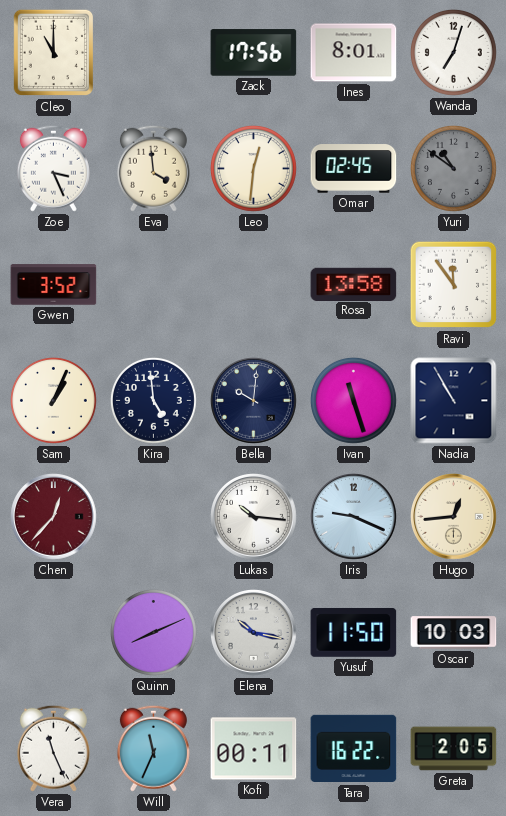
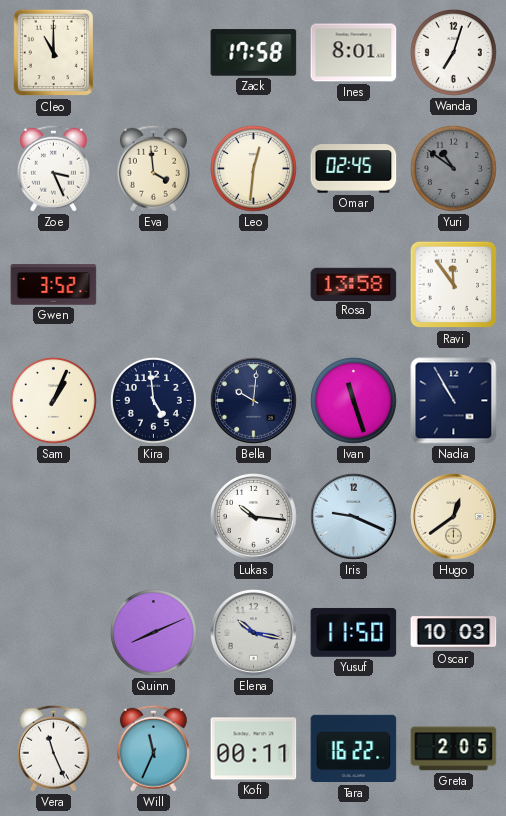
Zack: 17:56 -> 17:58 (254, 53)
Chen: 12:37 -> none (54, 517)
Hugo: 12:44 -> 12:39 (454, 517)
